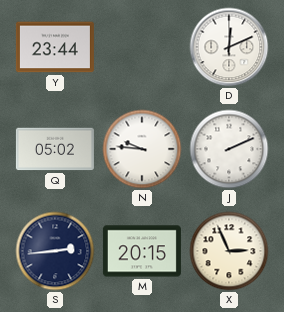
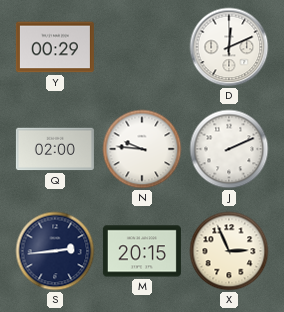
Y: 23:44 -> 00:29 (55, 47)
Q: 05:02 -> 02:00 (55, 149)
